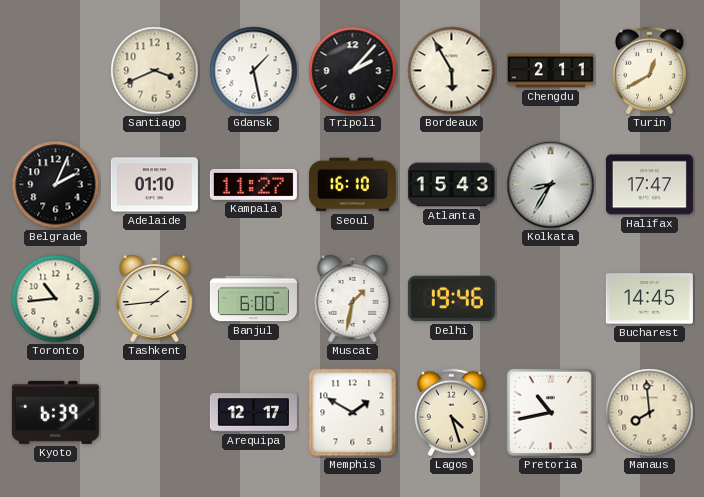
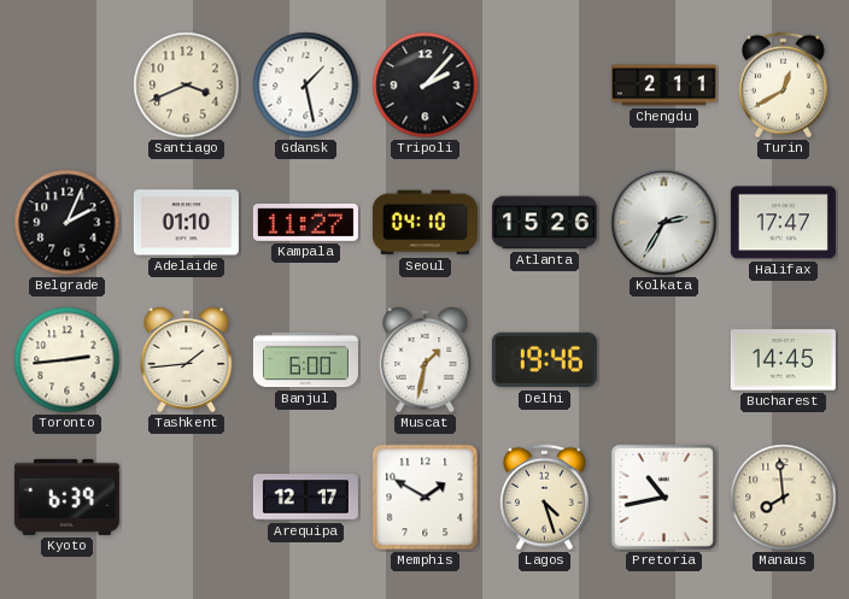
Bordeaux: 5:55 -> none (452, 71)
Seoul: 16:10 -> 04:10 (424, 223)
Atlanta: 15:43 -> 15:26 (544, 223)
Kolkata: 8:35 -> 2:35 (664, 223)
Toronto: 10:44 -> 2:44 (68, 360)
